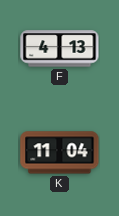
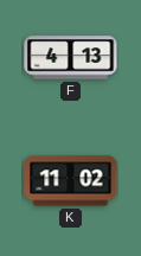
K: 11:04 -> 11:02 (71, 181)
